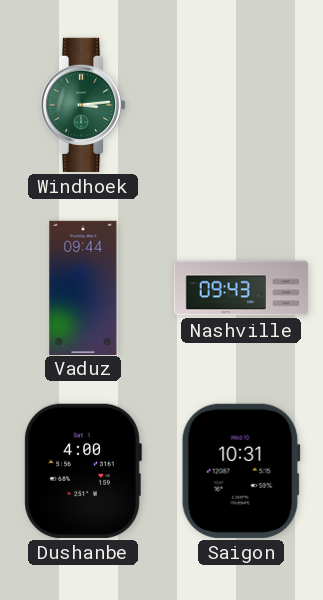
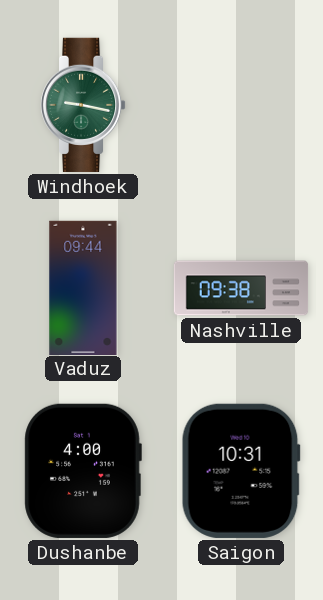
Windhoek: 3:14 -> 9:17 (83, 105)
Nashville: 09:43 -> 09:38 (241, 288)
